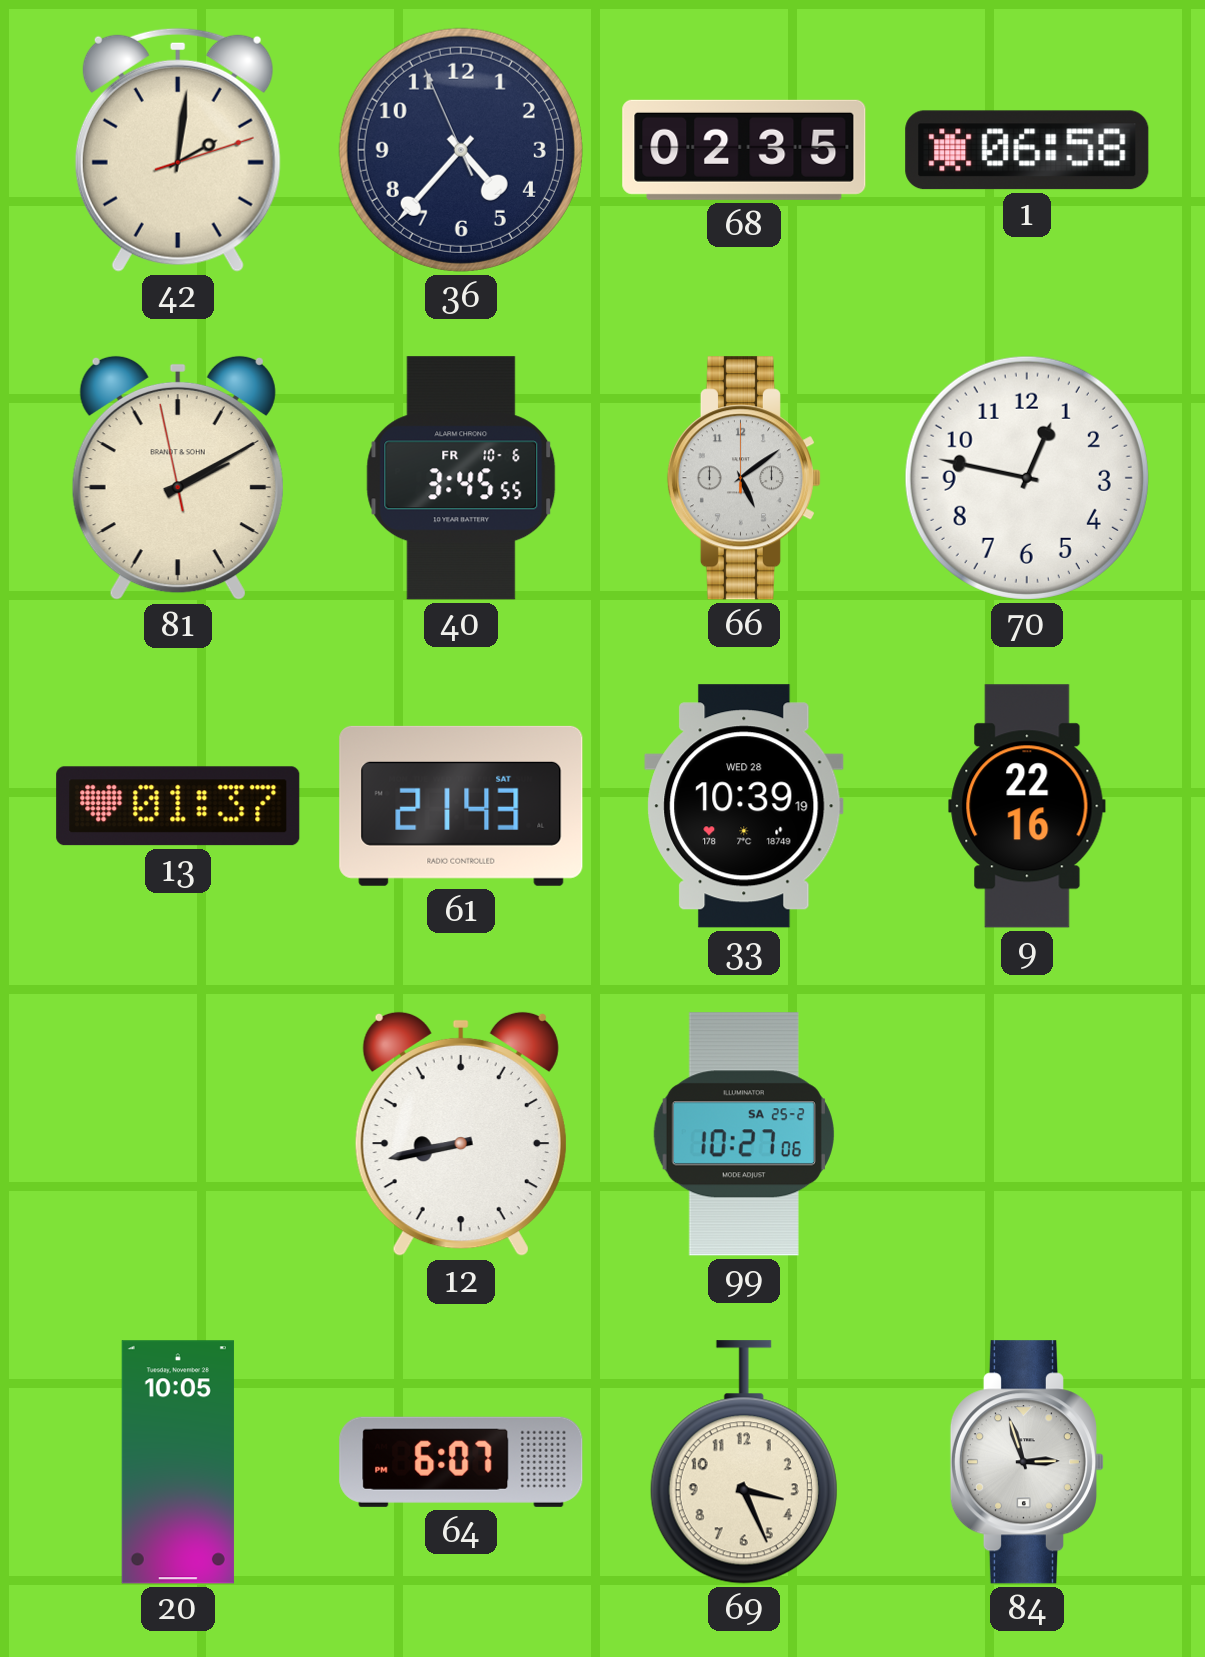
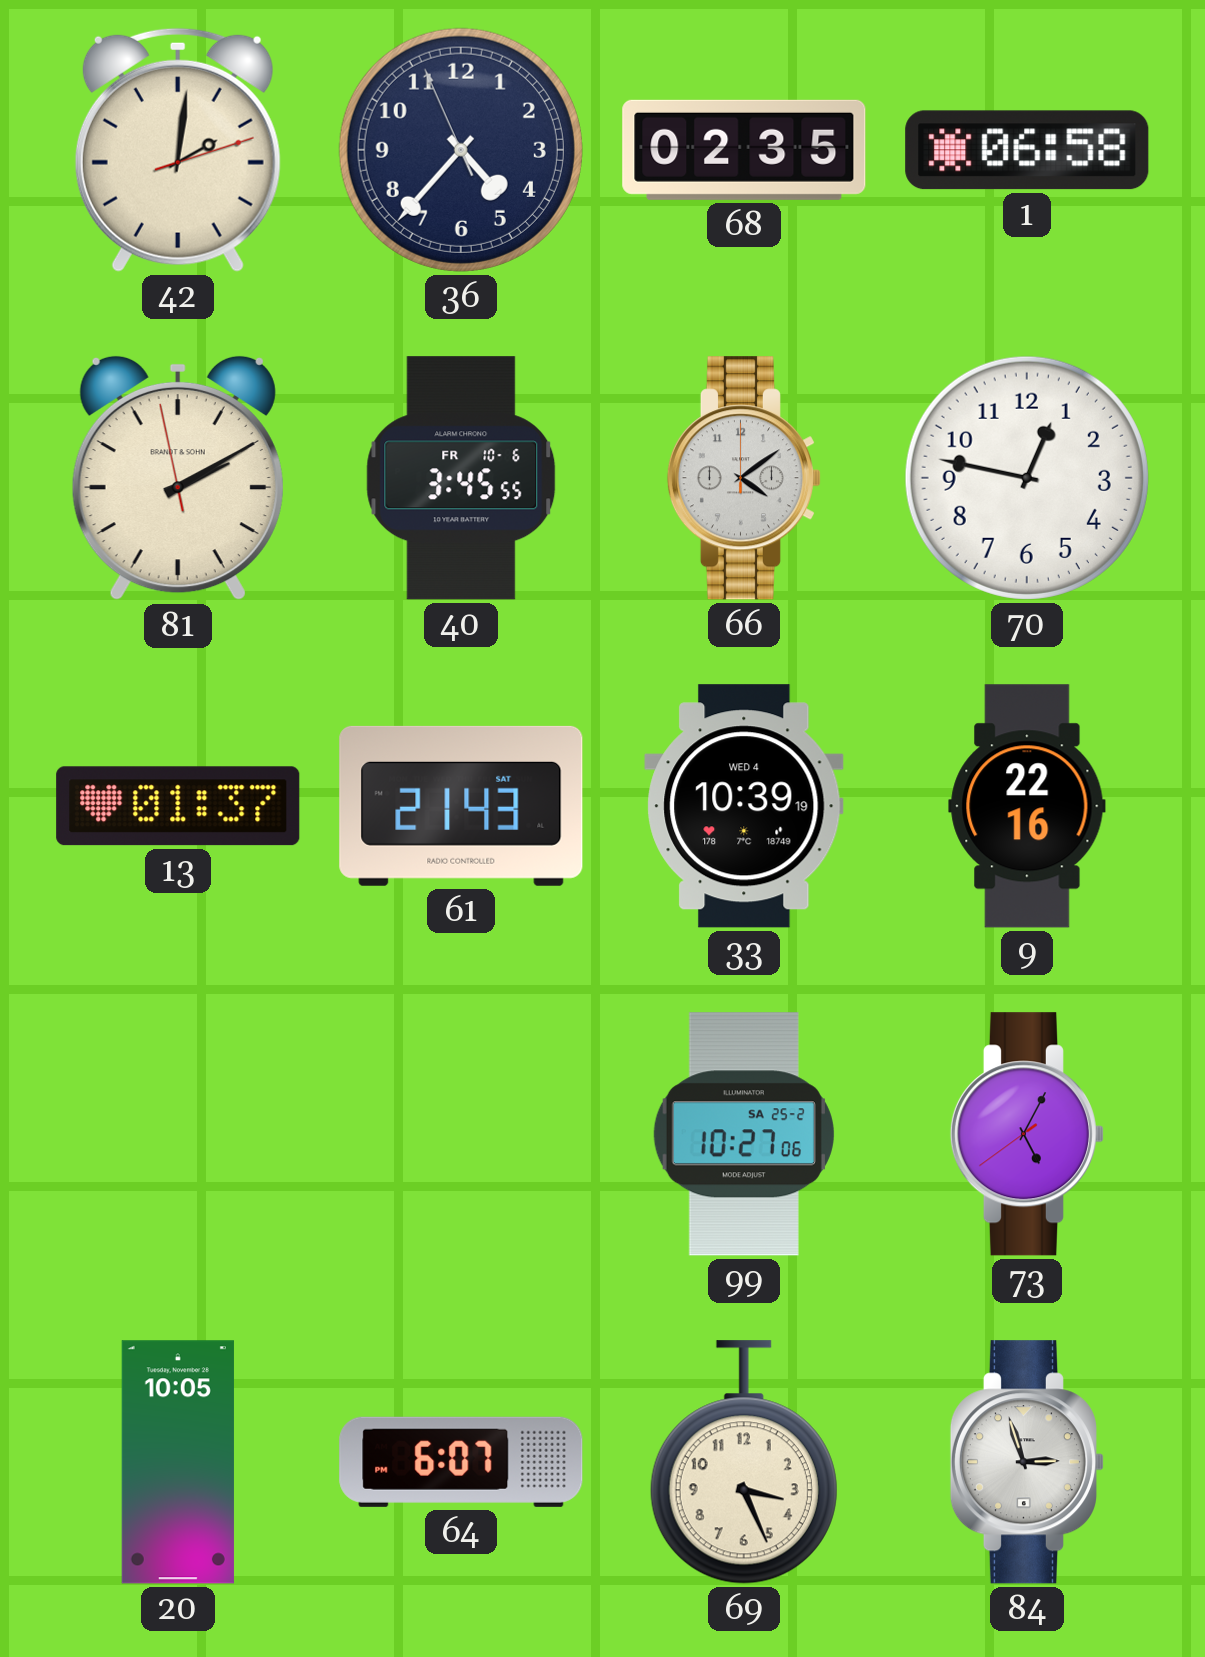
66: 5:09 -> 4:09 (743, 478)
33 date: WED 28 -> WED 4 (744, 806)
12: 8:43 -> none (461, 1134)
73: none -> 5:04 (1026, 1134)
